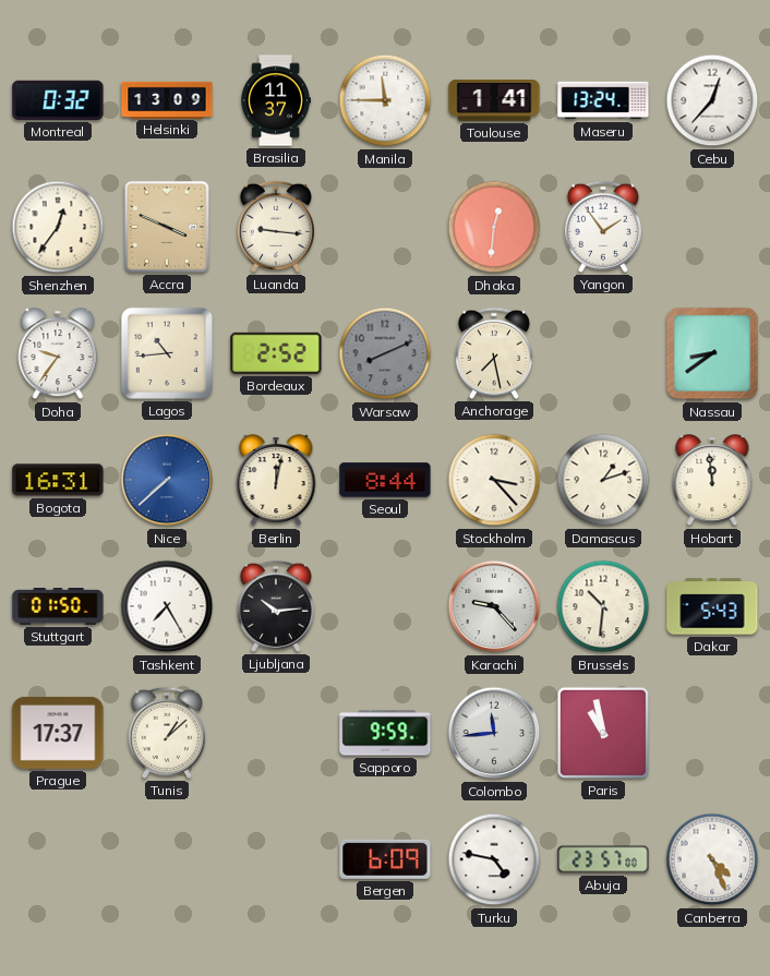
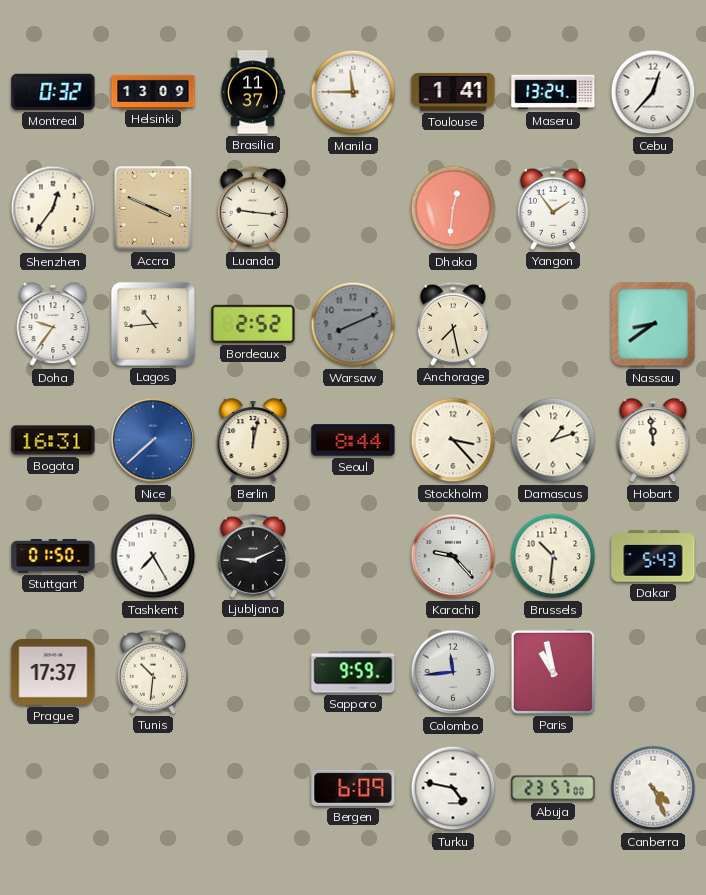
Ljubljana: 10:14 -> 9:11 (253, 556)
Tunis: 1:08 -> 10:31 (153, 672)
